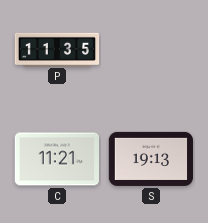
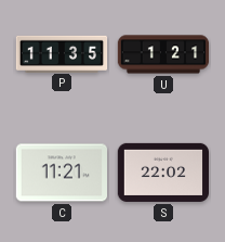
U: none -> 1:21 (163, 54)
S: 19:13 -> 22:02 (162, 173)
